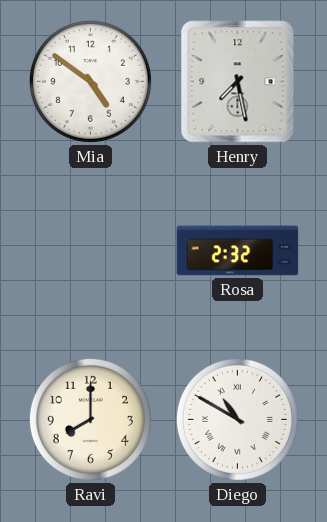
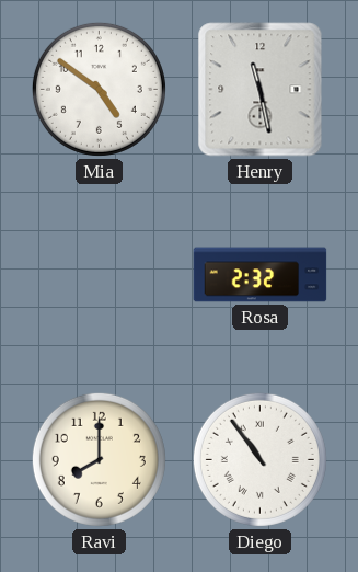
Henry: 7:28 -> 11:28 (261, 90)
Diego: 10:50 -> 10:54 (259, 459)
